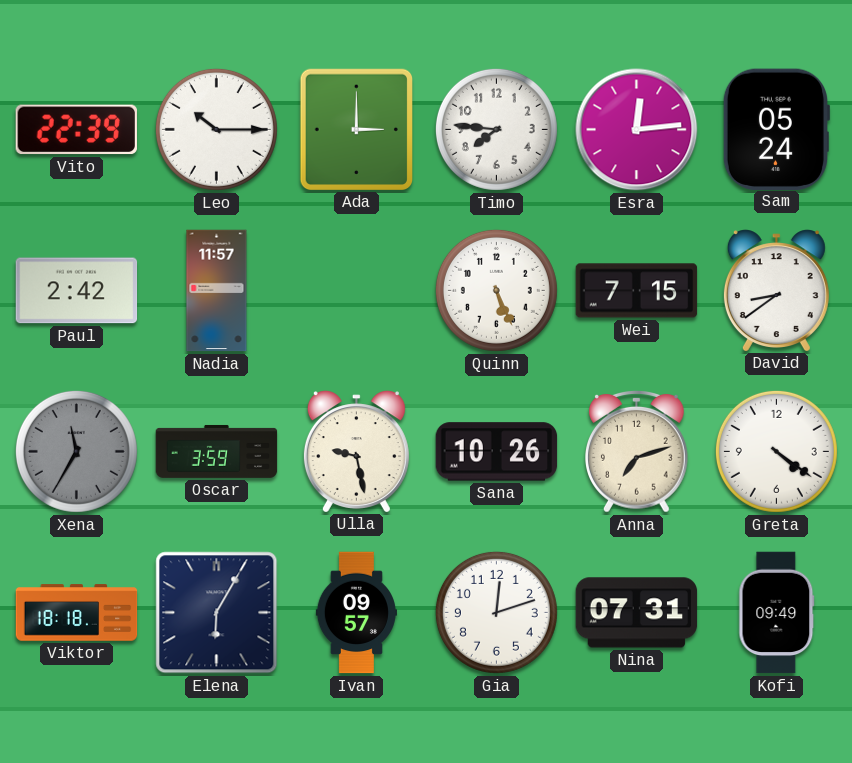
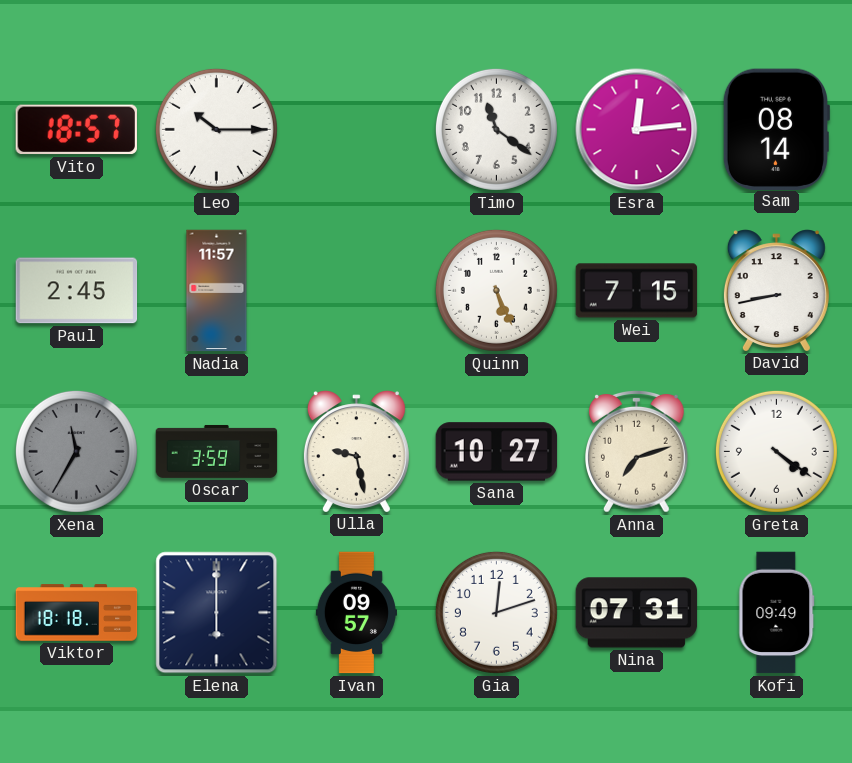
Vito: 22:39 -> 18:57 (76, 130)
Ada: 3:00 -> none (356, 129)
Timo: 7:46 -> 11:21 (496, 129)
Sam: 05:24 -> 08:14 (775, 129)
Paul: 2:42 -> 2:45 (77, 291)
David: 8:39 -> 8:43 (776, 290)
Sana: 10:26 -> 10:27 (497, 452)
Elena: 6:05 -> 6:00 (217, 613)
